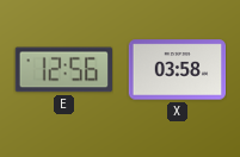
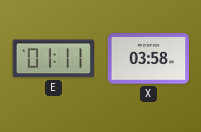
E: 12:56 -> 01:11 (53, 59)
